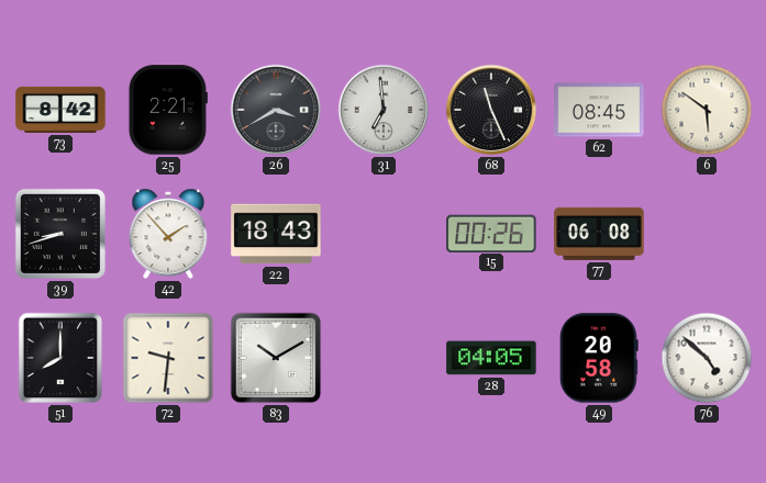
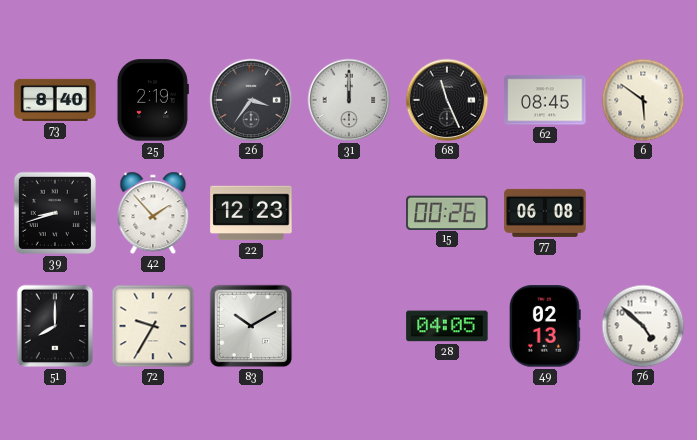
73: 8:42 -> 8:40 (55, 100)
25: 2:21 -> 2:19 (153, 100)
26: 3:40 -> 3:36 (251, 100)
31: 6:59 -> 12:00 (349, 100)
22: 18:43 -> 12:23 (251, 213)
72: 9:31 -> 9:35 (153, 326)
49: 20:58 -> 02:13 (546, 326)
